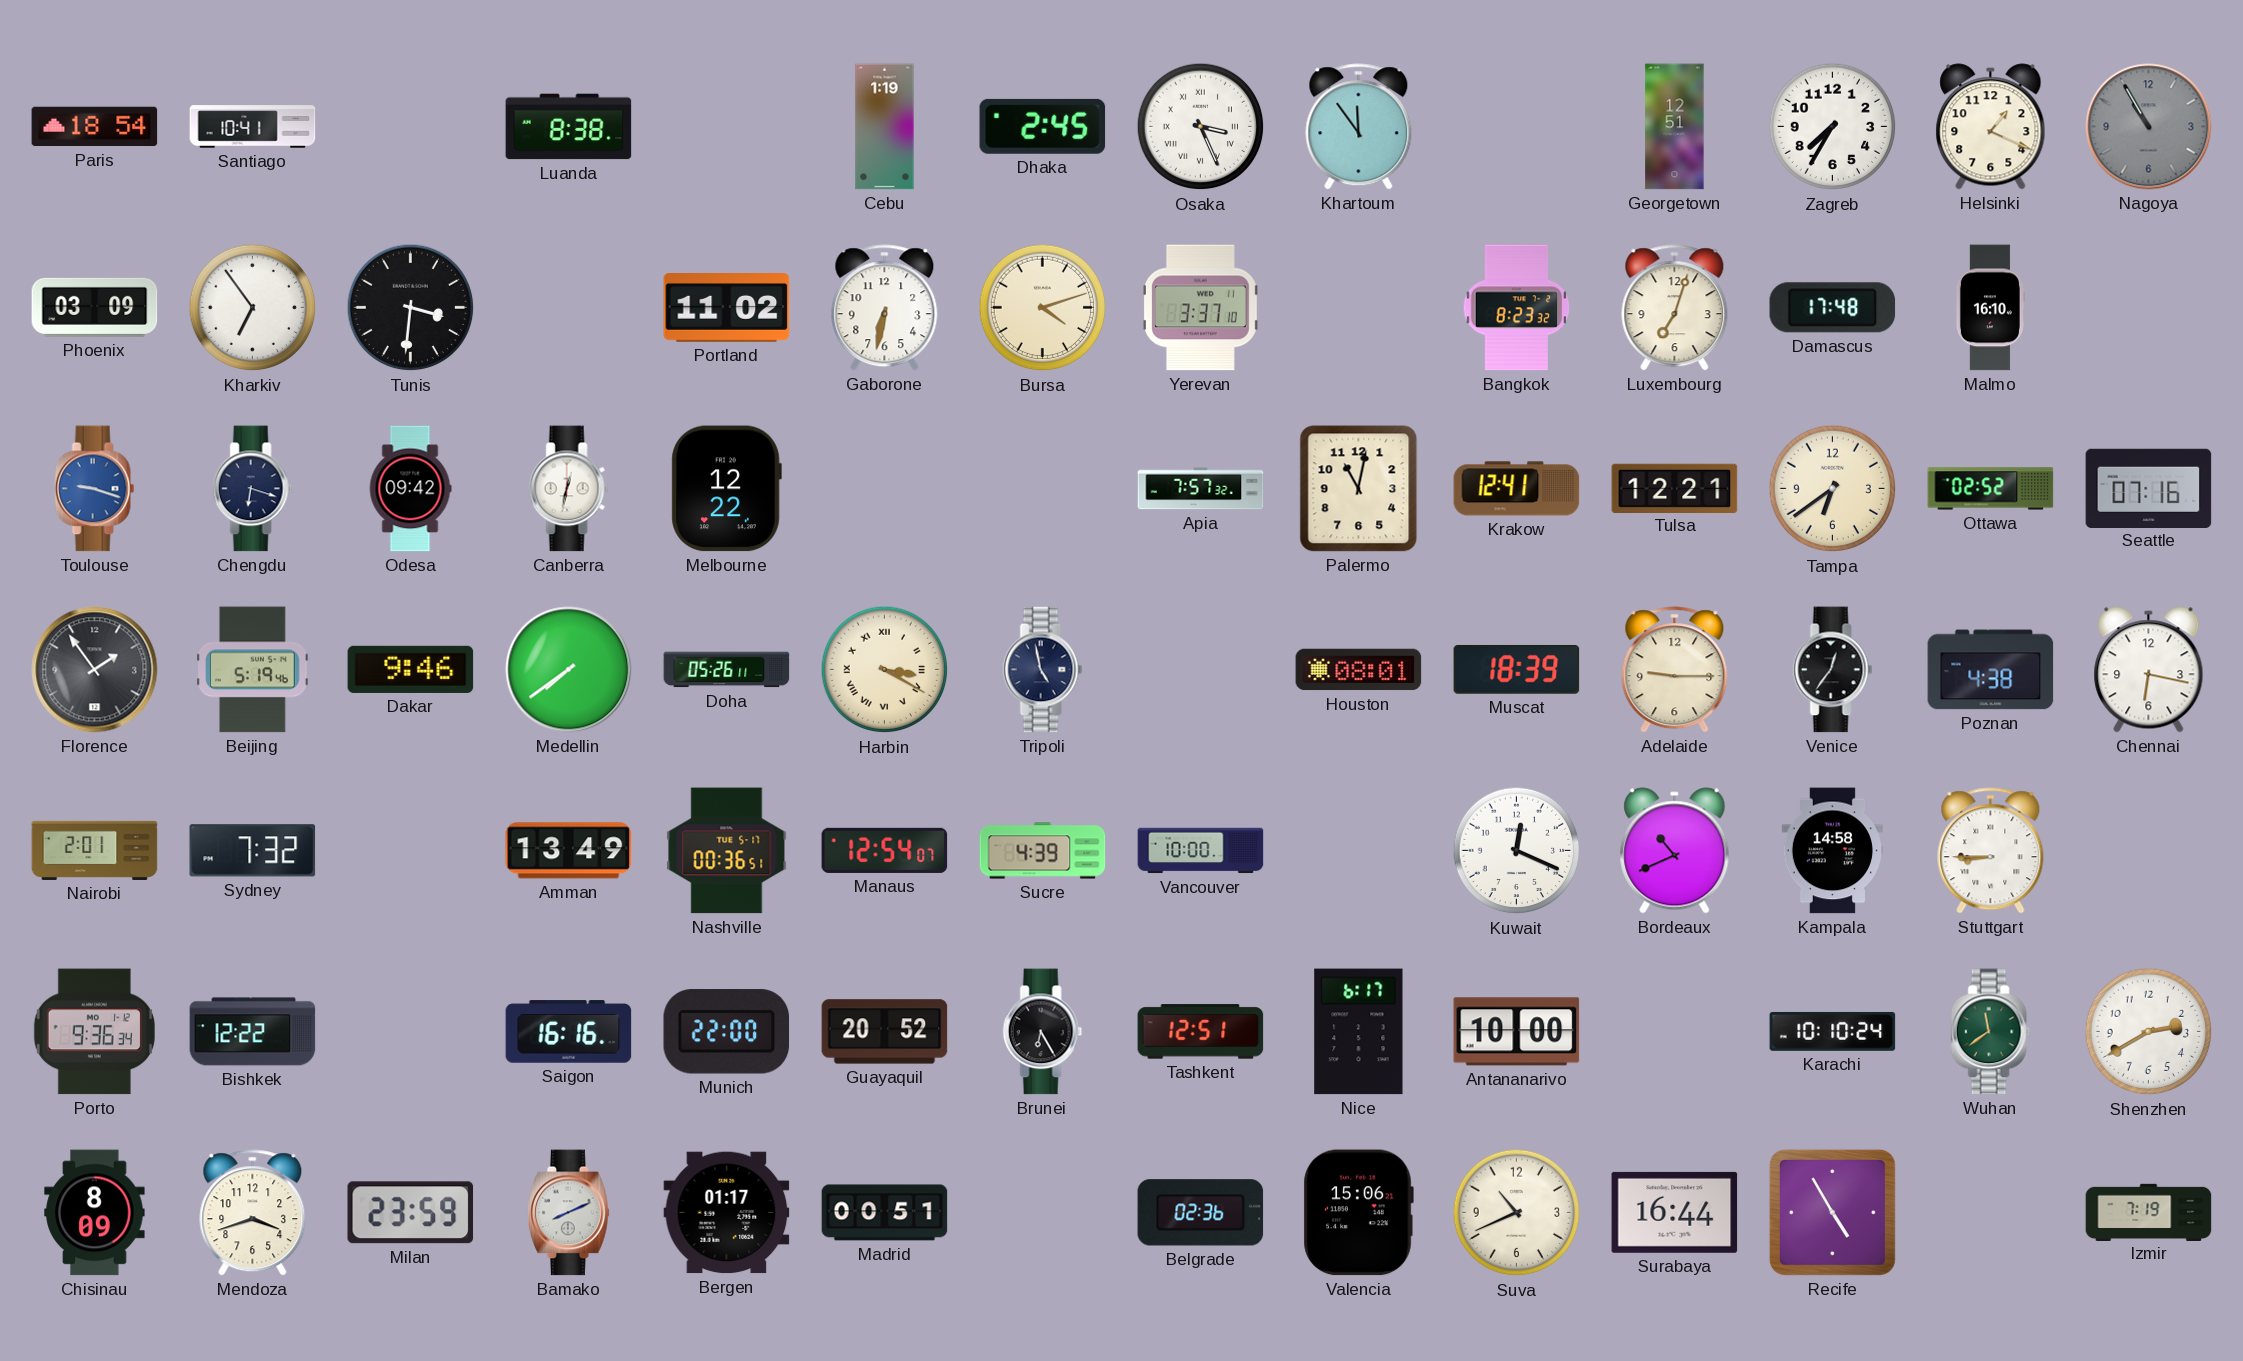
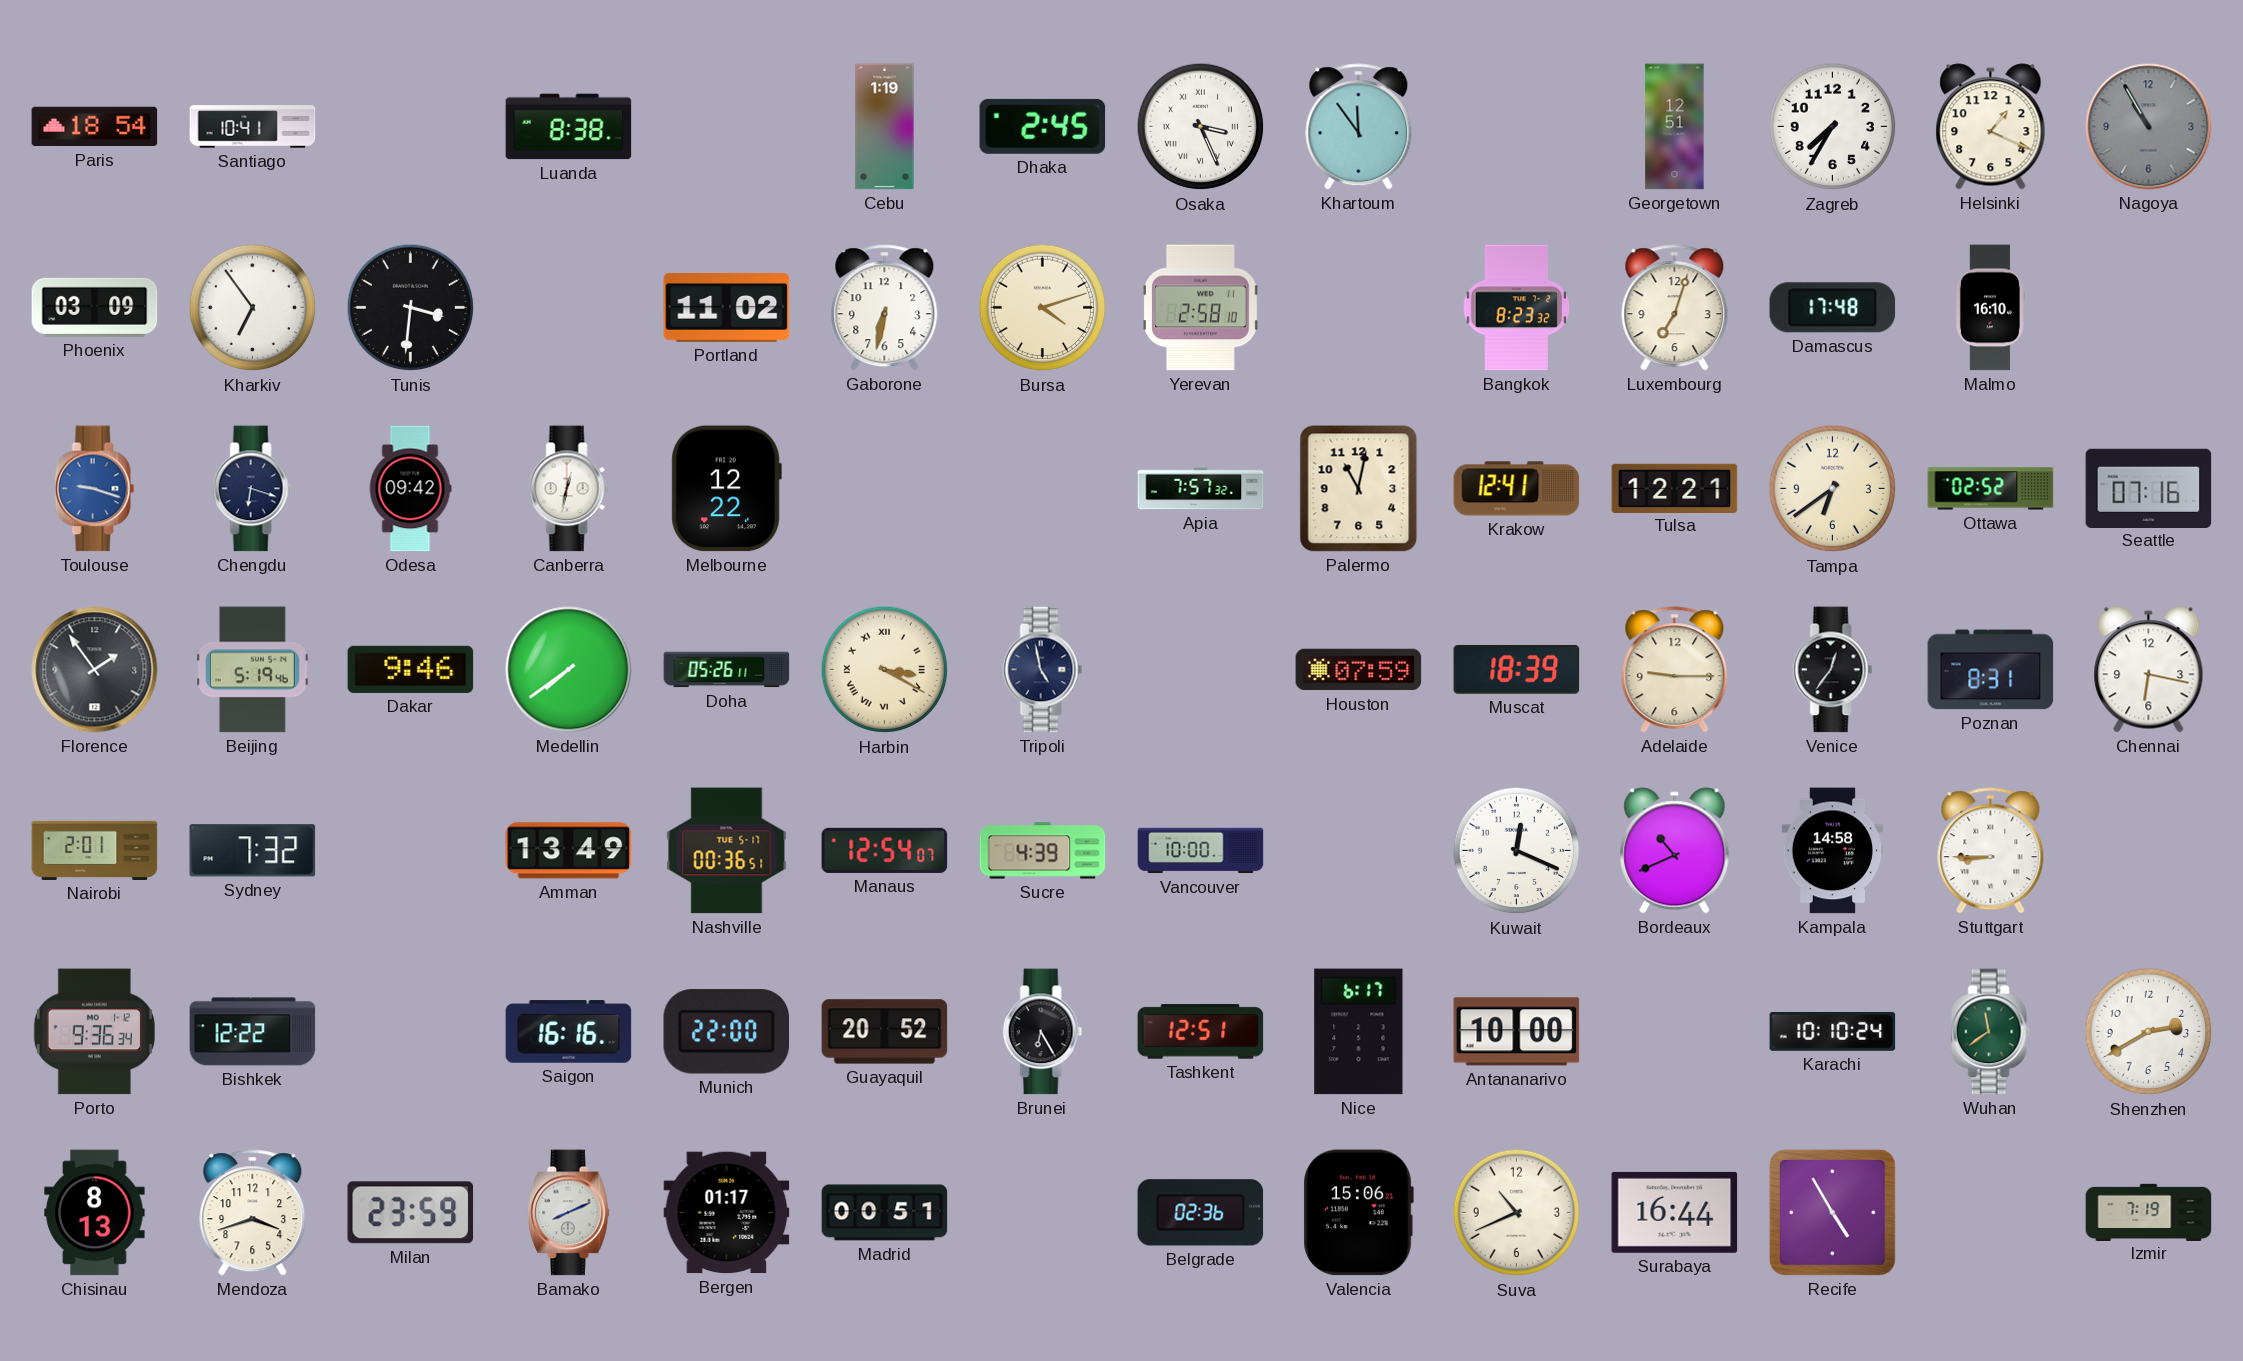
Yerevan: 3:37 -> 2:58 (1200, 308)
Houston: 08:01 -> 07:59 (1359, 670)
Poznan: 4:38 -> 8:31 (1991, 670)
Chisinau: 8:09 -> 8:13 (95, 1213)
